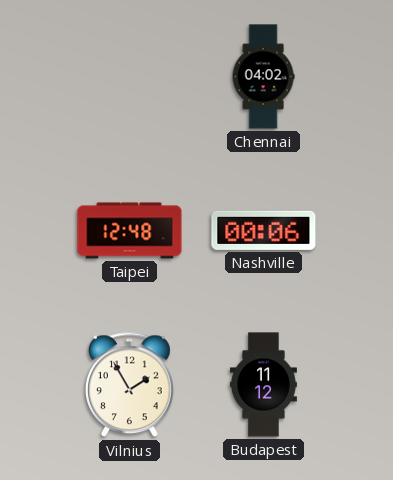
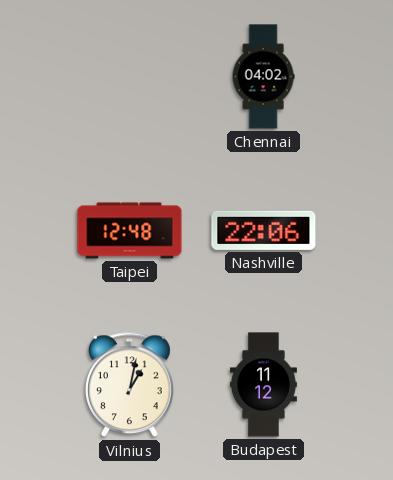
Nashville: 00:06 -> 22:06 (264, 230)
Vilnius: 1:55 -> 1:02 (130, 385)
